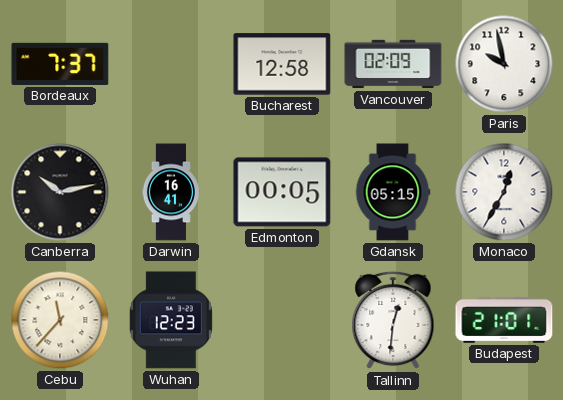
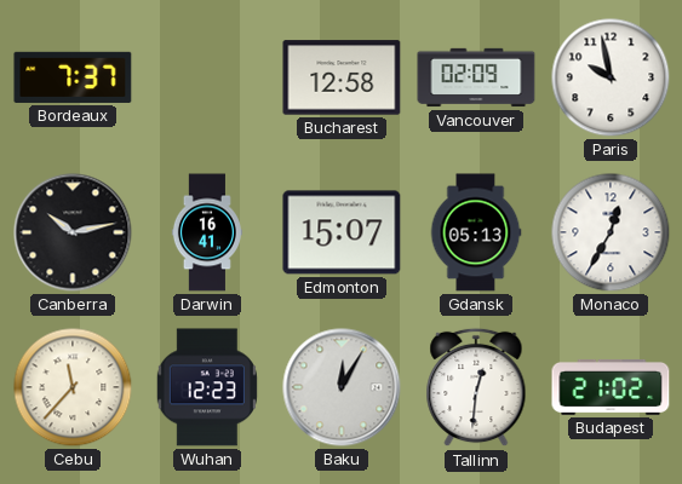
Edmonton: 00:05 -> 15:07 (342, 232)
Gdansk: 05:15 -> 05:13 (476, 232)
Baku: none -> 12:05 (342, 387)
Budapest: 21:01 -> 21:02 (611, 387)
